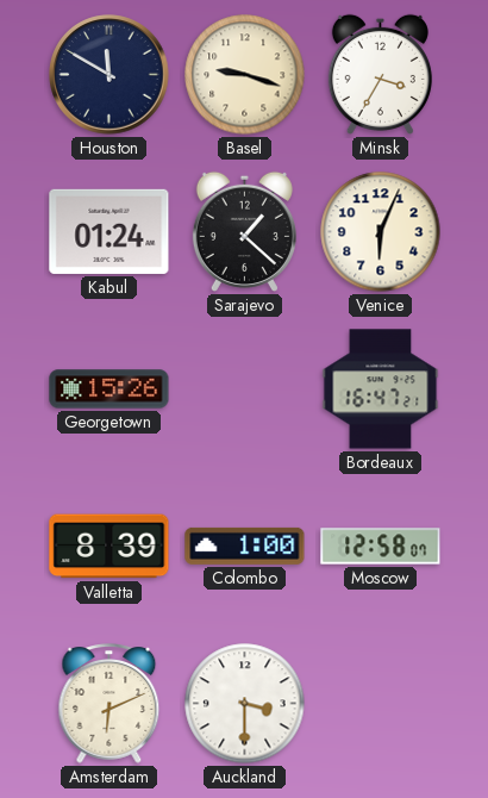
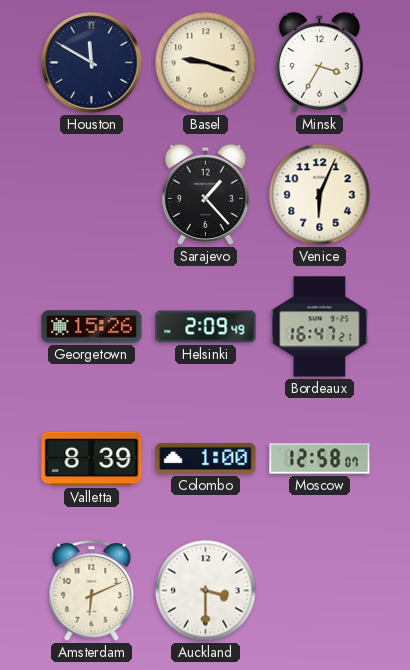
Kabul: 01:24 -> none (110, 231)
Sarajevo: 1:22 -> 1:23 (205, 194)
Helsinki: none -> 2:09 (206, 327)
